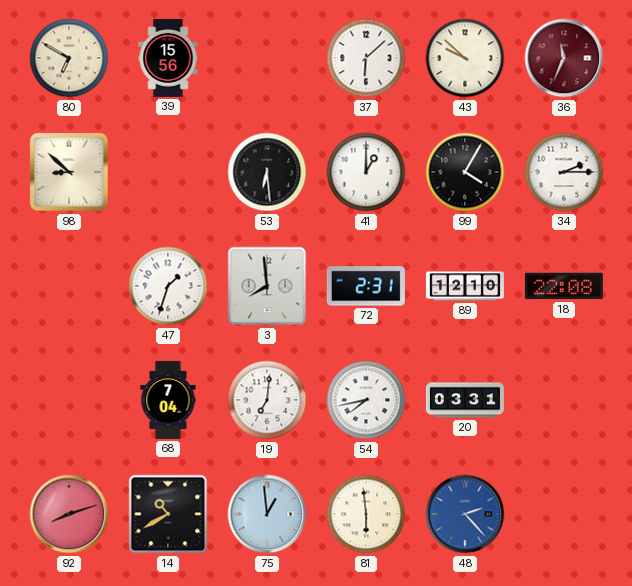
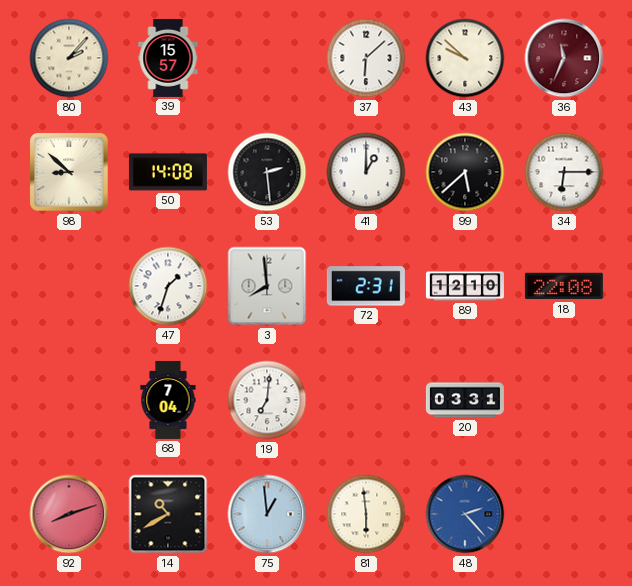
80: 6:50 -> 2:07 (69, 58)
39: 15:56 -> 15:57 (168, 58)
50: none -> 14:08 (168, 172)
53: 6:29 -> 2:29 (267, 172)
99: 4:05 -> 5:38 (465, 172)
34: 2:15 -> 6:15 (564, 172)
54: 7:43 -> none (366, 400)
